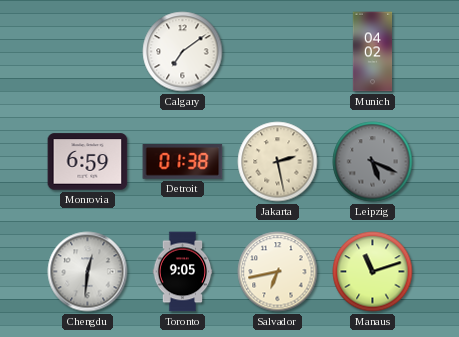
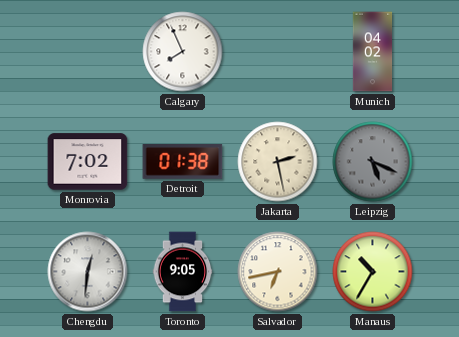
Calgary: 7:09 -> 7:56 (183, 52)
Monrovia: 6:59 -> 7:02 (88, 162)
Manaus: 11:12 -> 10:35 (373, 272)
